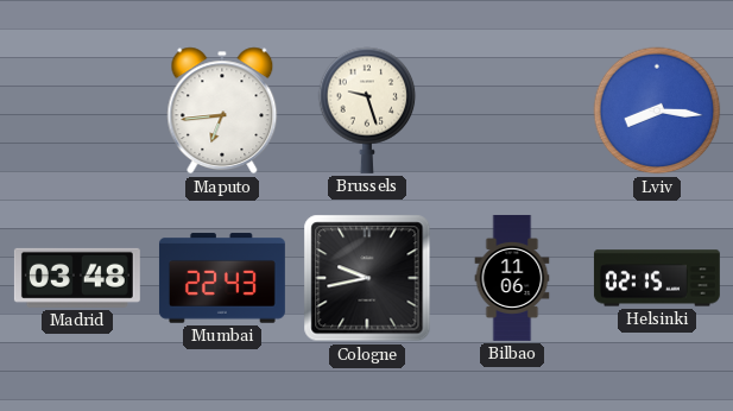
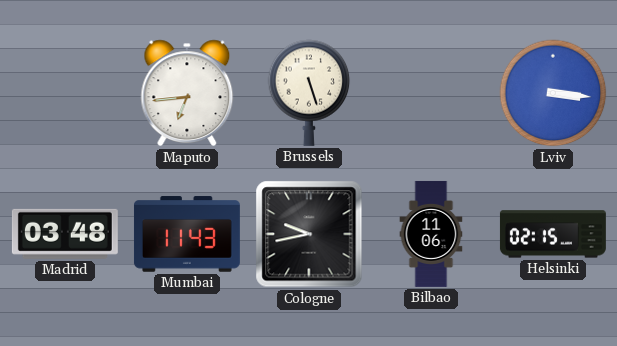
Brussels: 9:27 -> 5:27 (309, 93)
Lviv: 8:16 -> 3:16 (553, 93)
Mumbai: 22:43 -> 11:43 (187, 234)
